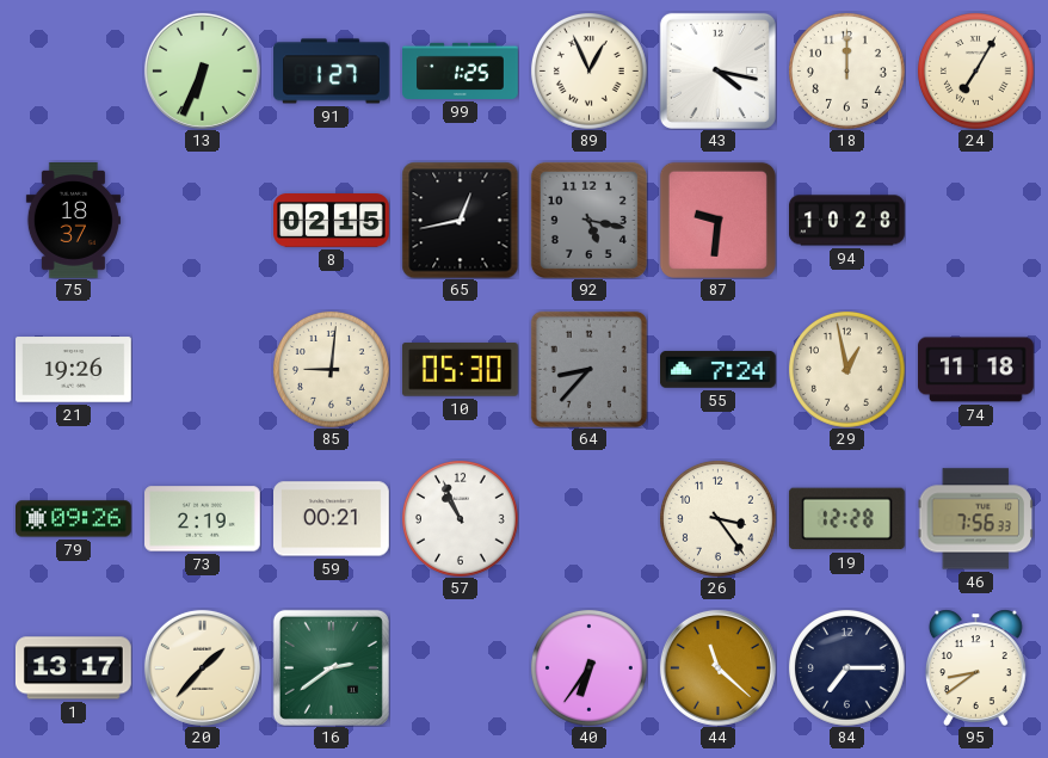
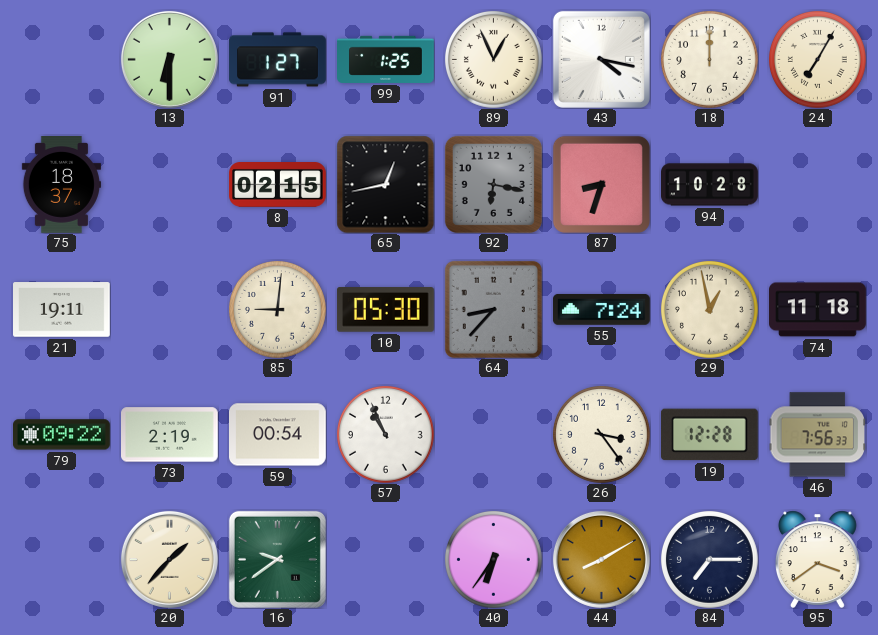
13: 6:34 -> 6:30 (169, 59)
92: 5:17 -> 6:17 (493, 184)
87: 9:31 -> 8:33 (601, 184)
21: 19:26 -> 19:11 (62, 310)
79: 09:26 -> 09:22 (62, 435)
59: 00:21 -> 00:54 (278, 435)
1: 13:17 -> none (74, 668)
16: 2:39 -> 9:39 (277, 559)
44: 11:22 -> 8:10 (601, 559)
95: 8:39 -> 3:39 (817, 559)
